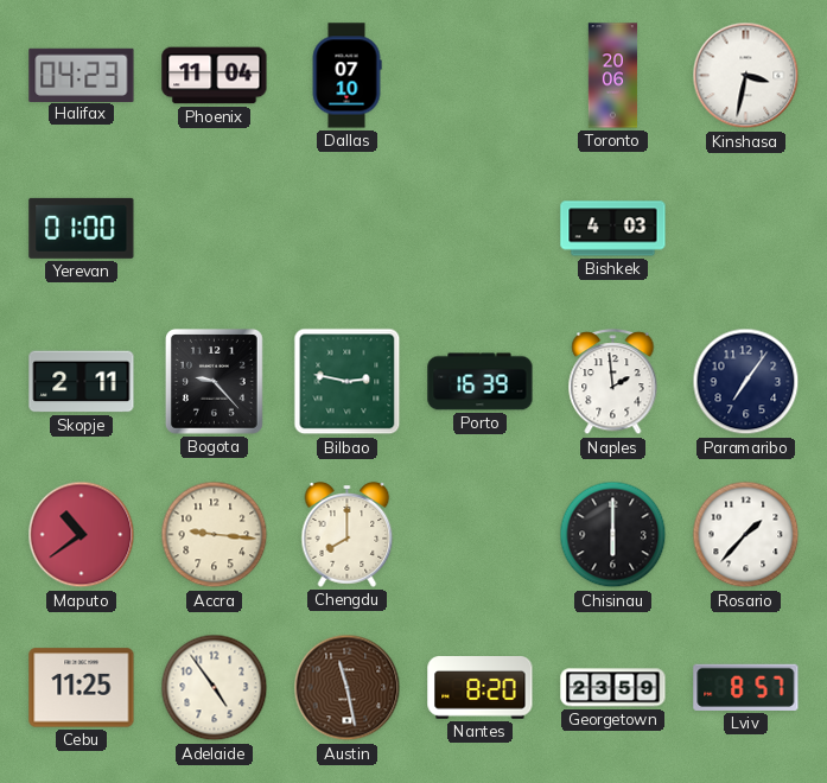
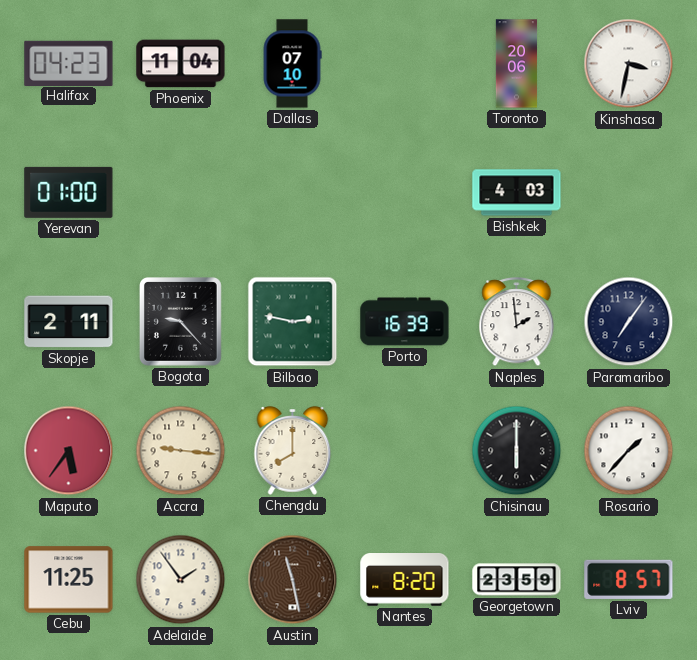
Maputo: 10:39 -> 5:36 (69, 451)
Adelaide: 4:54 -> 1:54 (181, 580)
